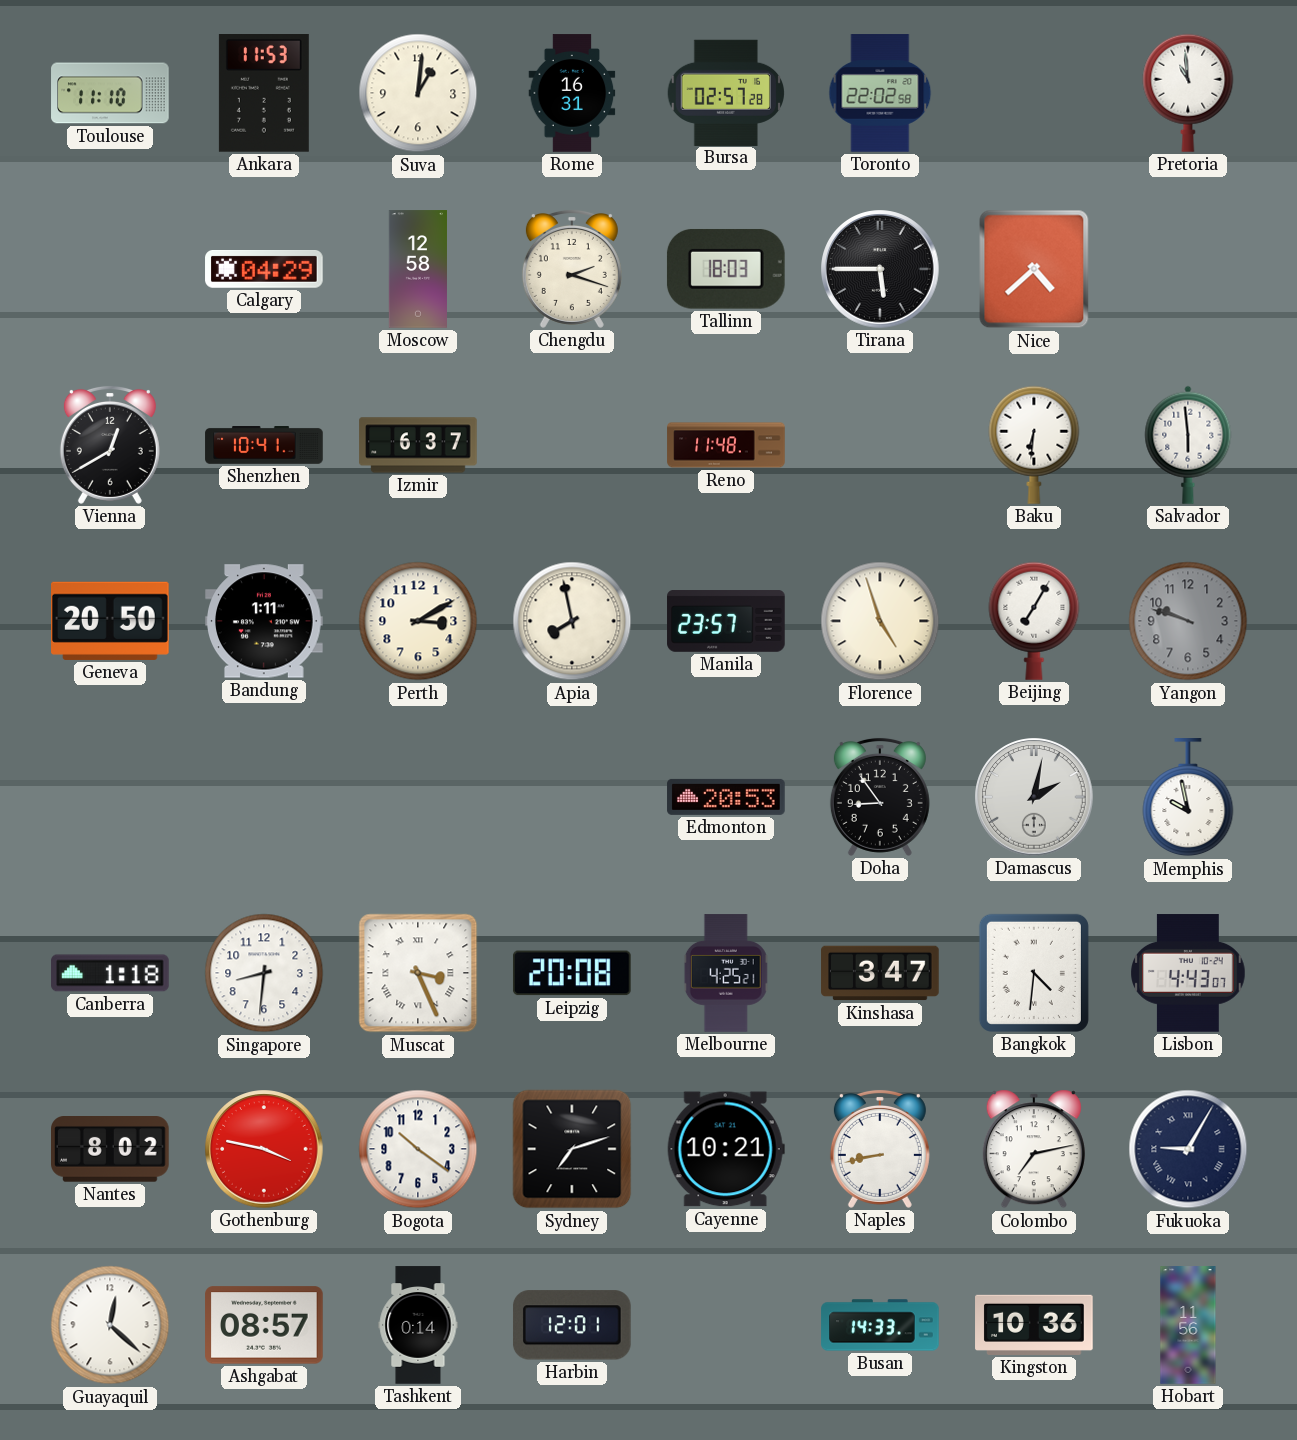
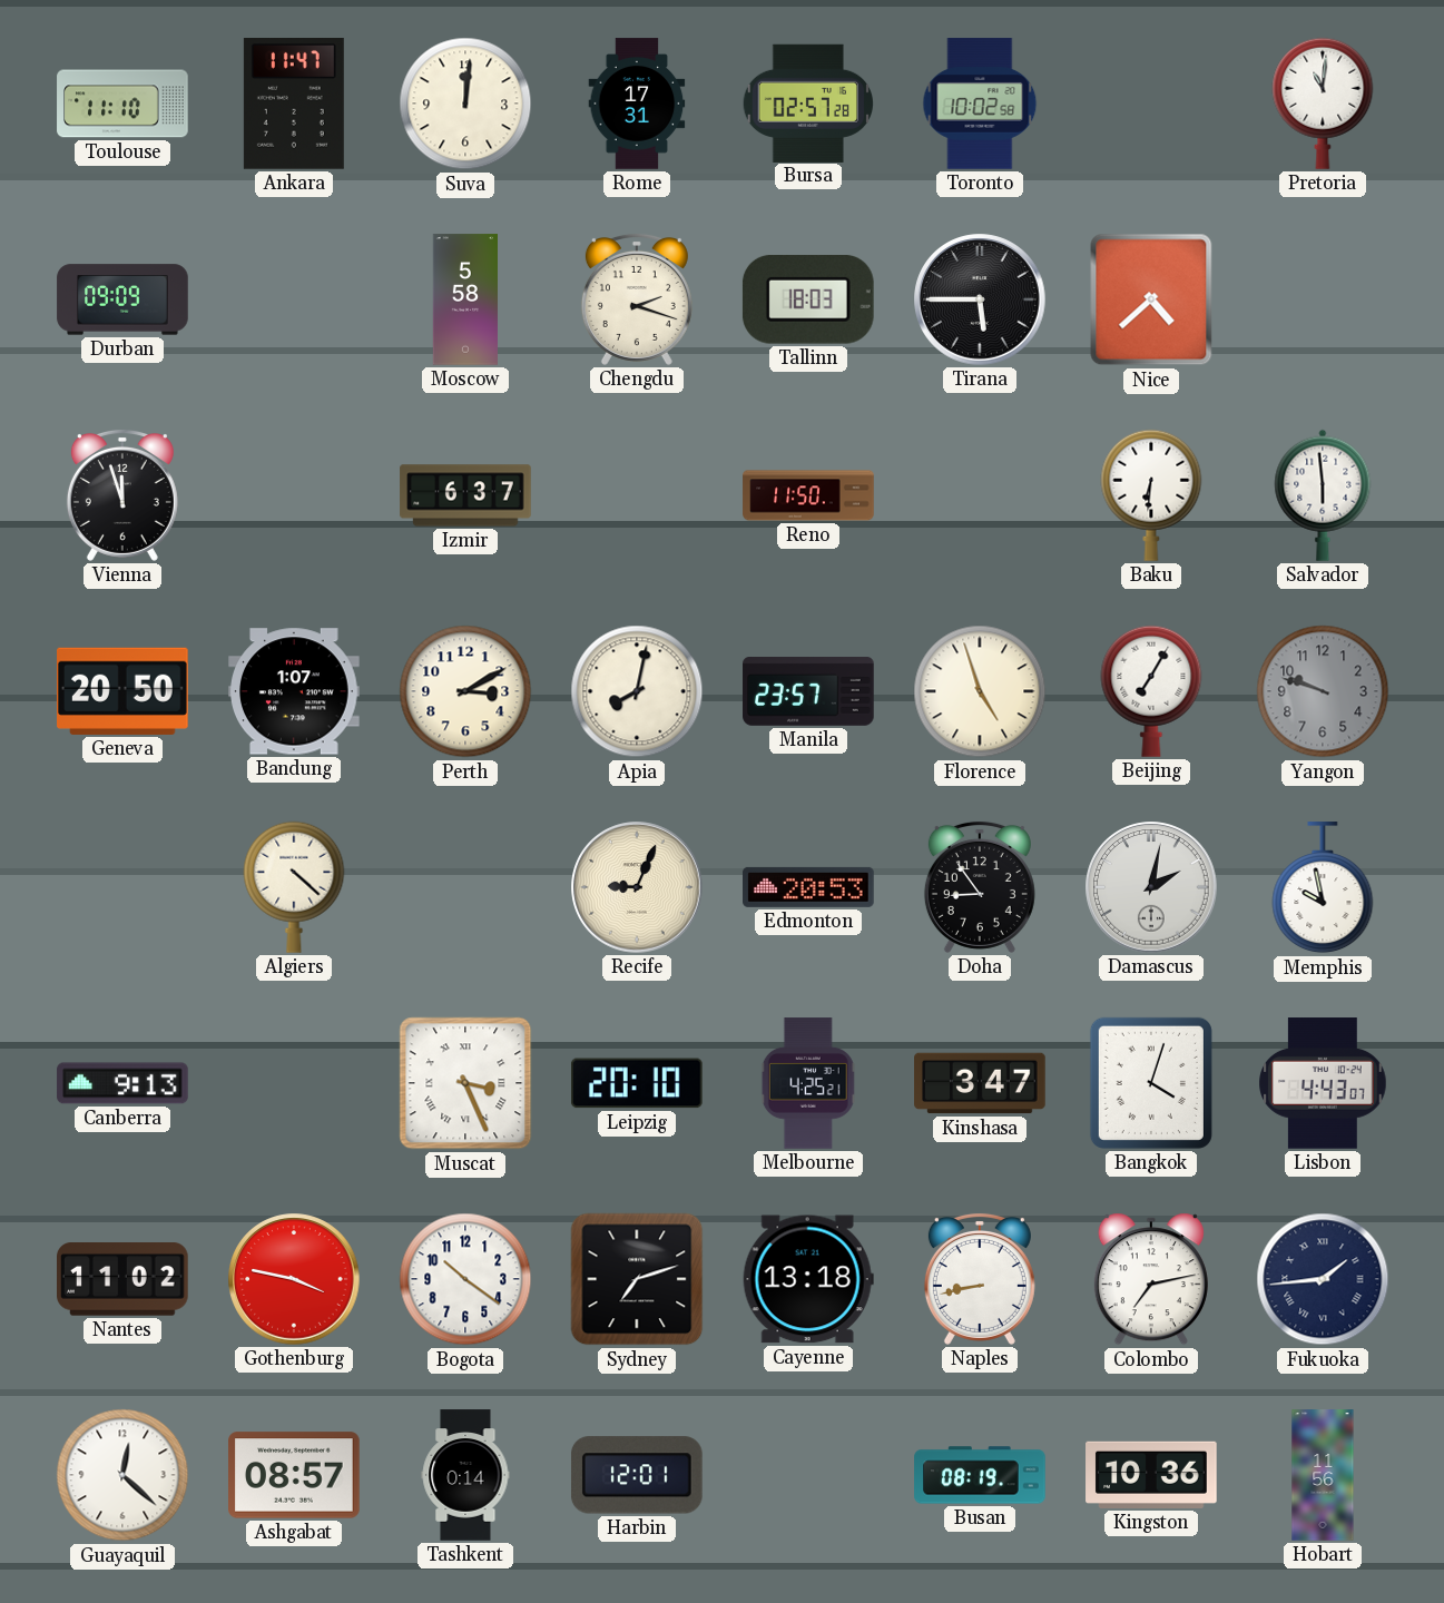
Ankara: 11:53 -> 11:47 (294, 105)
Suva: 1:01 -> 12:01 (465, 104)
Rome: 16:31 -> 17:31 (637, 104)
Toronto: 22:02 -> 10:02 (980, 104)
Pretoria: 10:59 -> 11:01 (1323, 104)
Durban: none -> 09:09 (122, 299)
Calgary: 04:29 -> none (264, 270)
Moscow: 12:58 -> 5:58 (464, 299)
Vienna: 12:40 -> 11:57 (122, 495)
Shenzhen: 10:41 -> none (264, 446)
Reno: 11:48 -> 11:50 (808, 495)
Bandung: 1:11 -> 1:07 (294, 691)
Apia: 7:58 -> 8:02 (637, 691)
Algiers: none -> 4:22 (294, 887)
Recife: none -> 9:04 (637, 887)
Canberra: 1:18 -> 9:13 (122, 1083)
Singapore: 8:31 -> none (264, 973)
Leipzig: 20:08 -> 20:10 (637, 1083)
Bangkok: 4:31 -> 4:03 (1151, 1083)
Nantes: 8:02 -> 11:02 (124, 1279)
Cayenne: 10:21 -> 13:18 (808, 1279)
Fukuoka: 9:05 -> 1:44 (1323, 1279)
Busan: 14:33 -> 08:19 (980, 1475)
